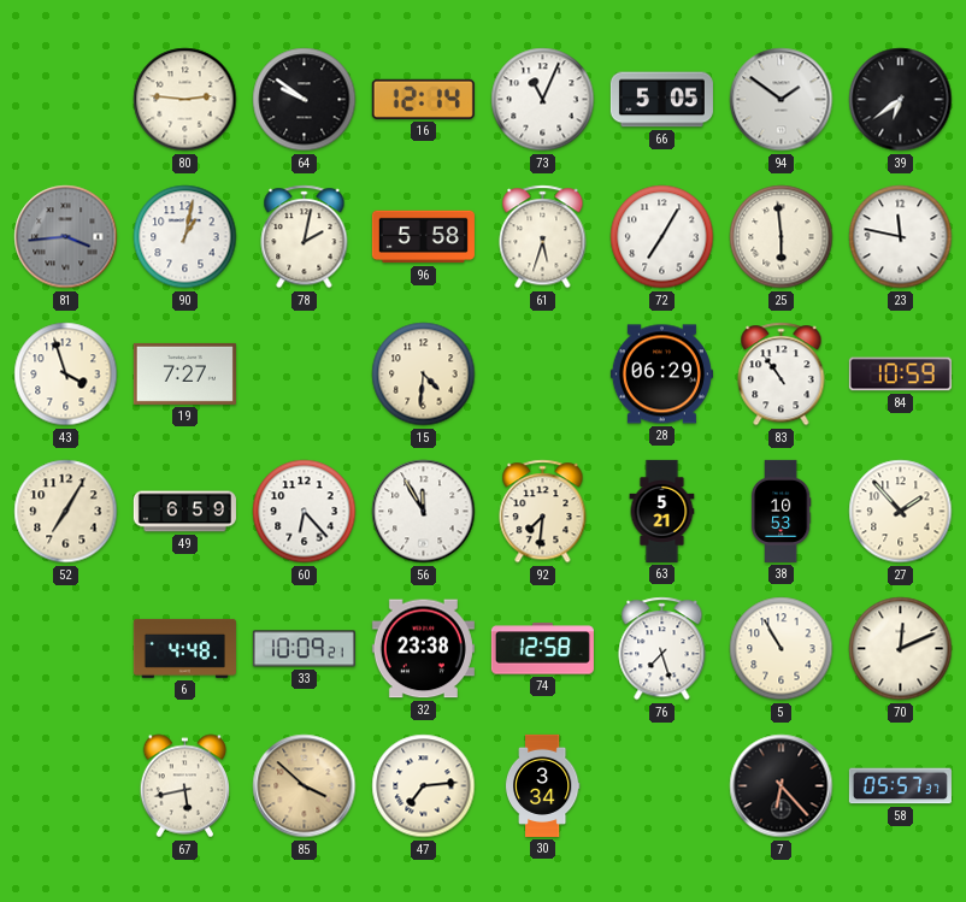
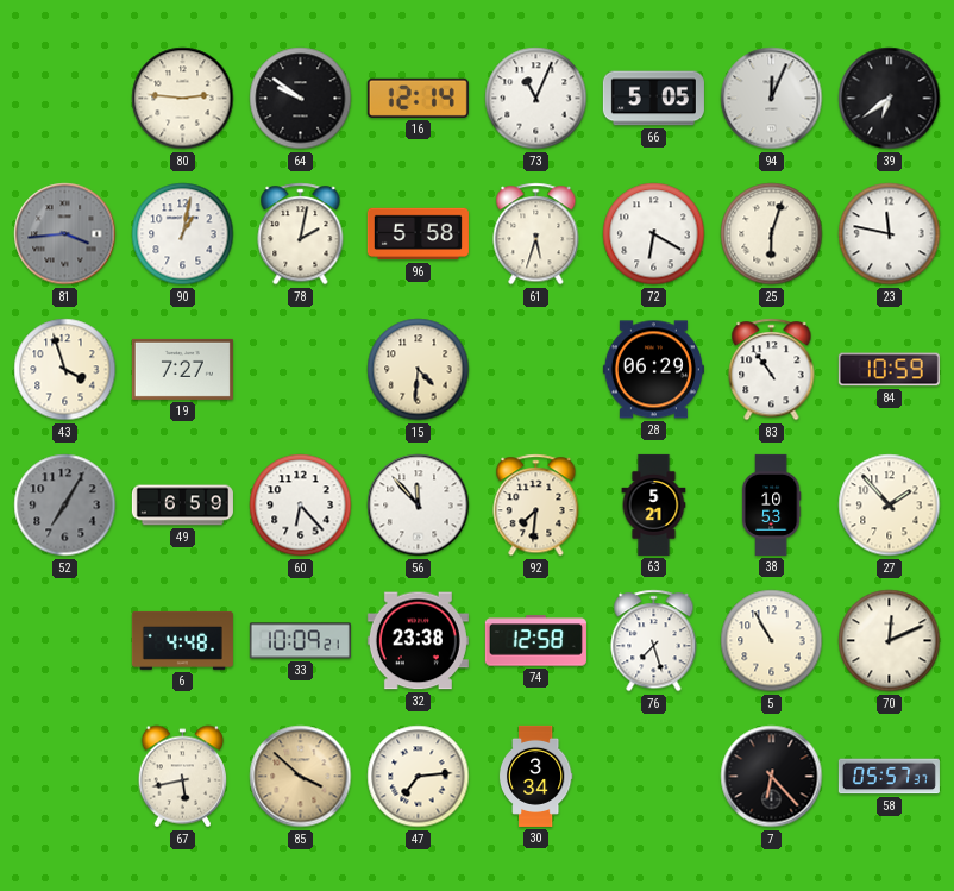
94: 1:51 -> 12:04 (772, 99)
72: 7:05 -> 6:20 (654, 234)
25: 5:59 -> 6:03 (772, 234)
52 dial: cream -> grey (65, 506)
56: 11:55 -> 11:53 (419, 506)
